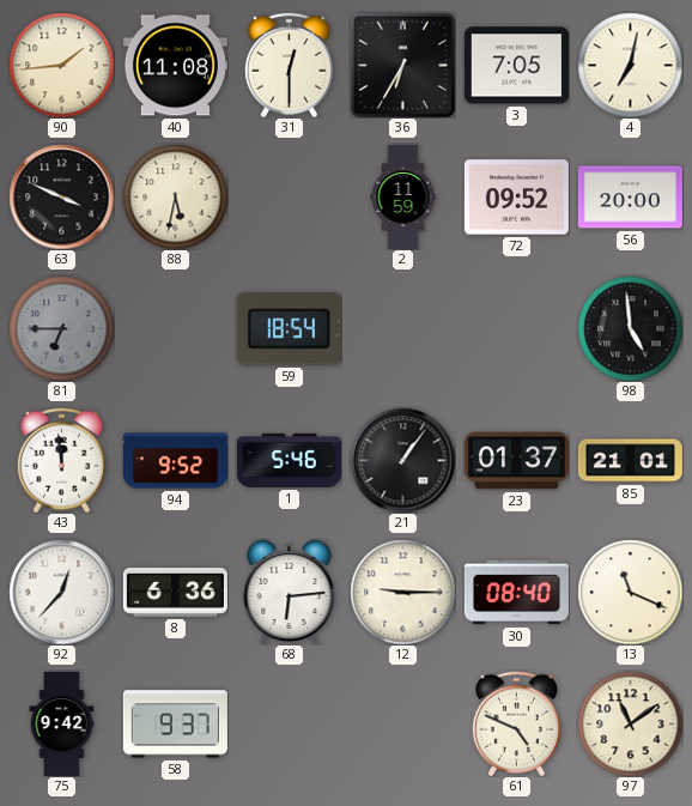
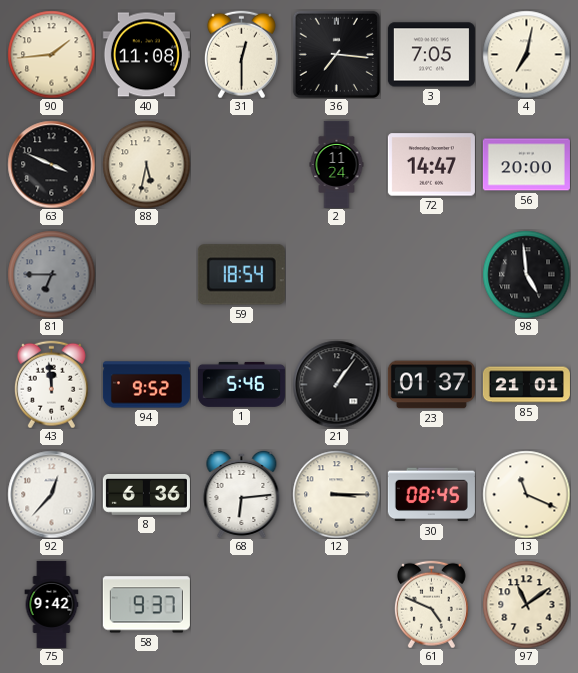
36: 6:35 -> 7:16 (336, 54)
2: 11:59 -> 11:24 (337, 164)
72: 09:52 -> 14:47 (431, 165)
12: 9:15 -> 3:15 (336, 494)
30: 08:40 -> 08:45 (431, 495)
